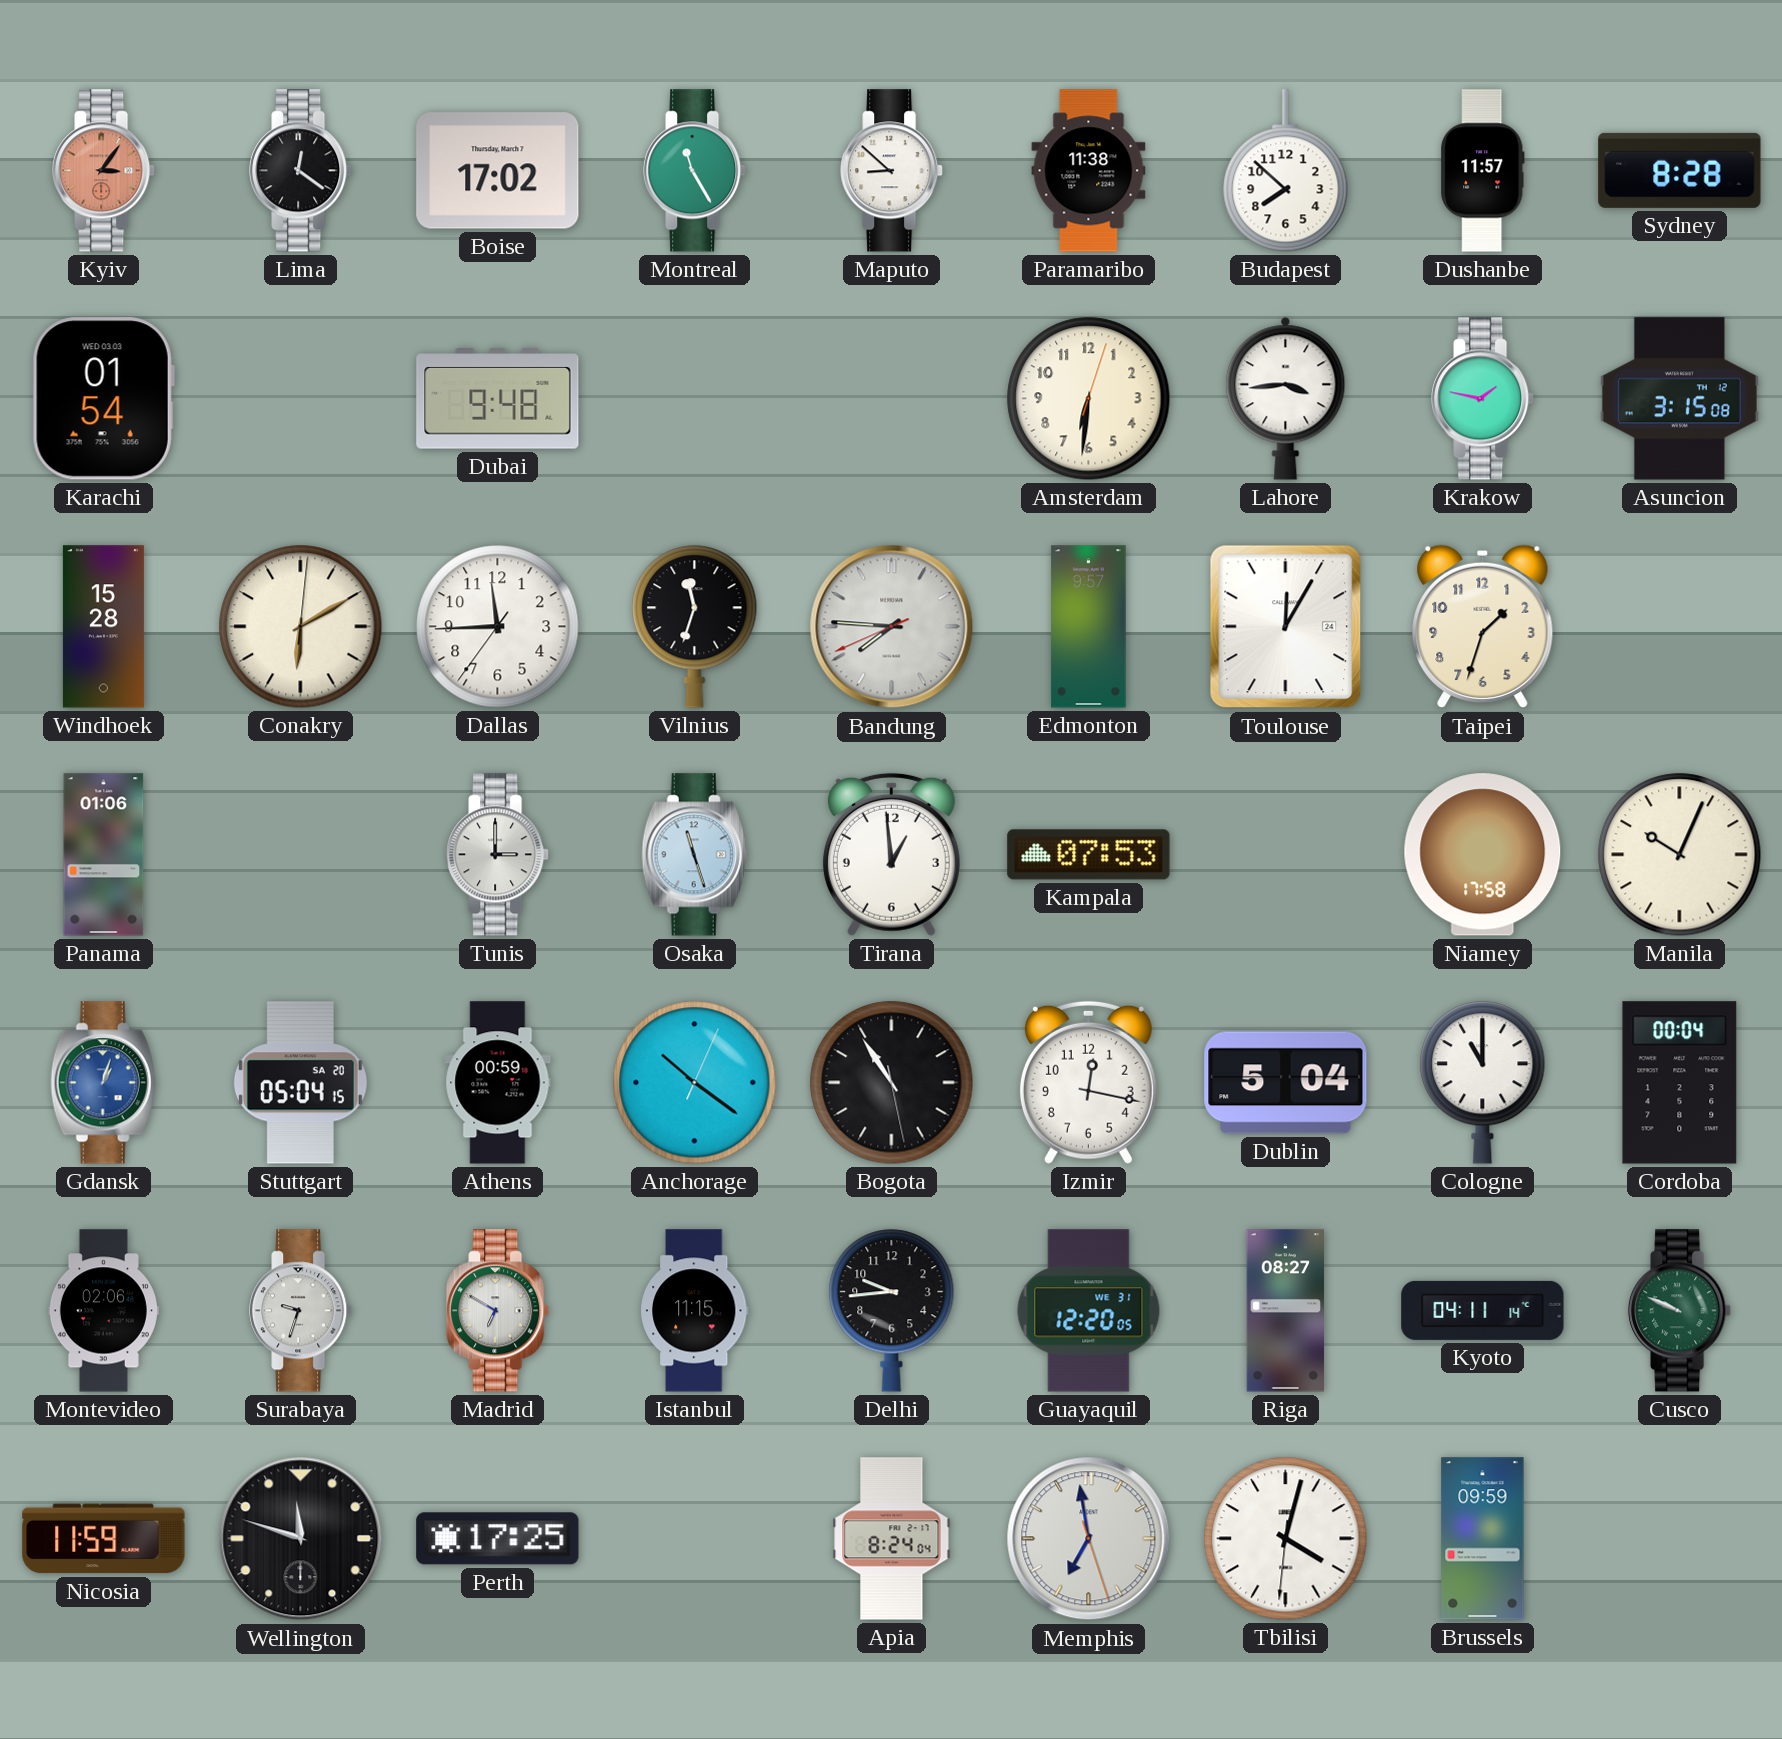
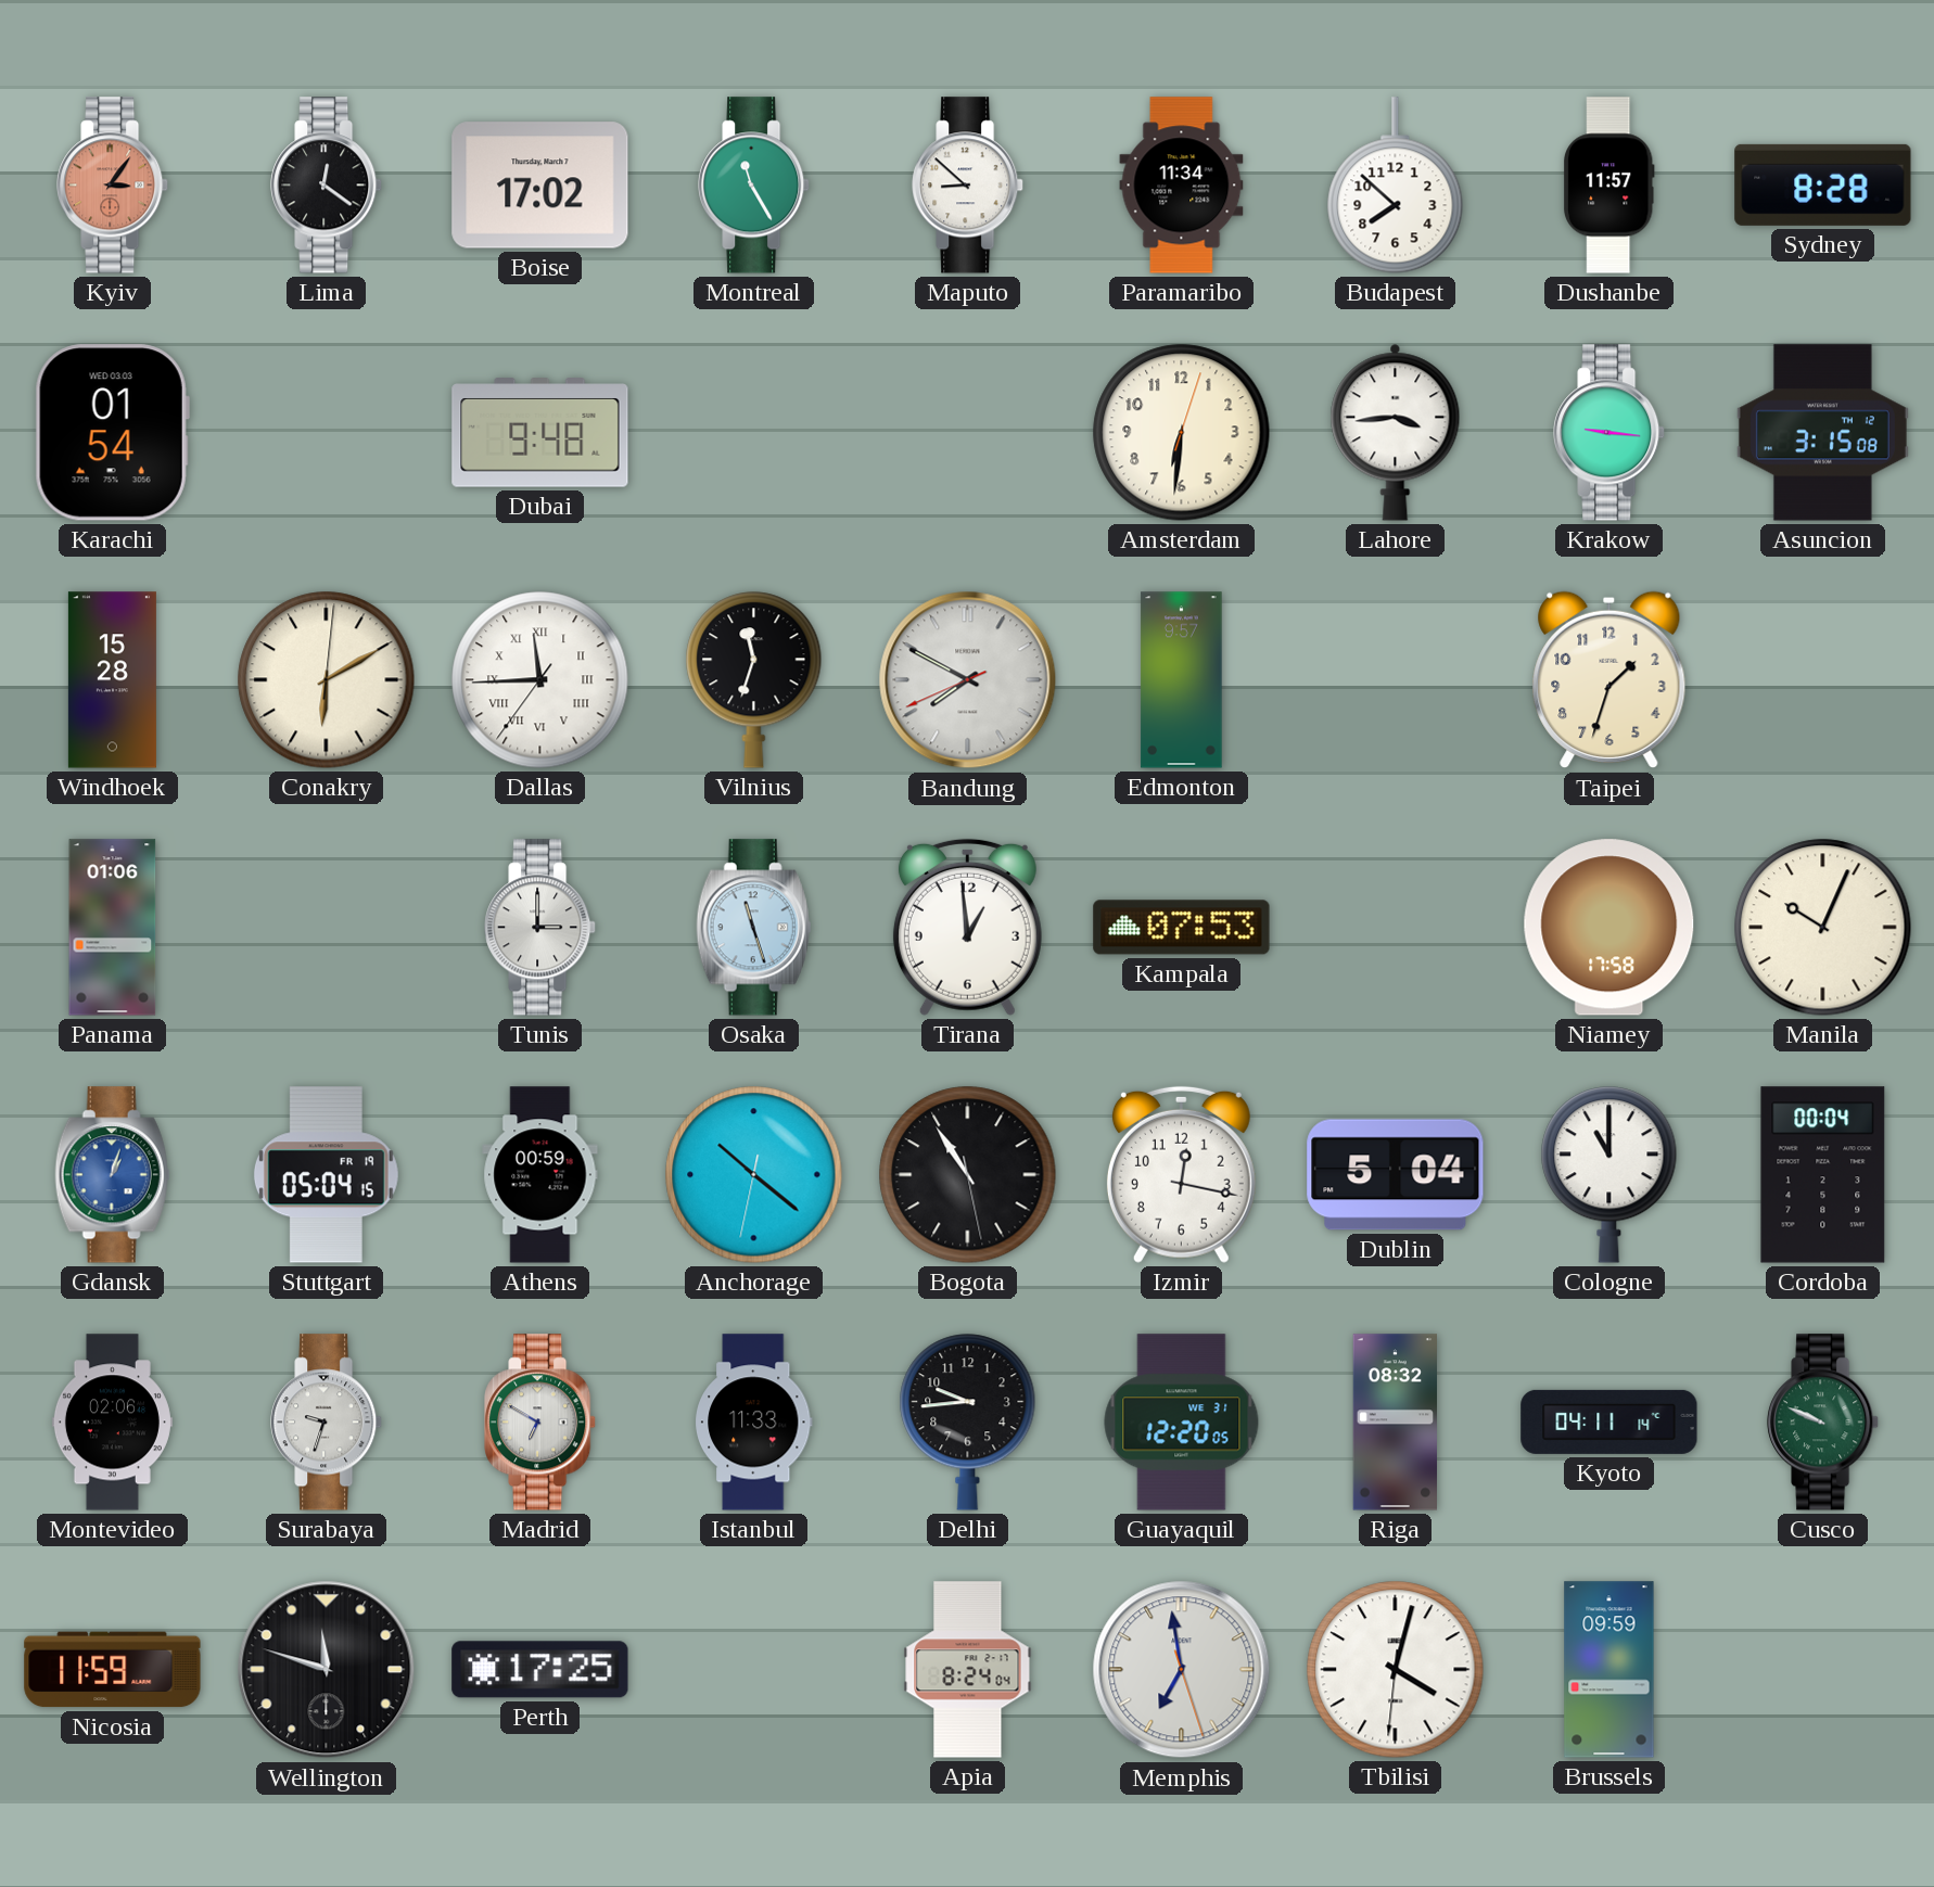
Paramaribo: 11:38 -> 11:34 (1182, 186)
Krakow: 1:47 -> 9:16 (1609, 433)
Dallas numerals: Arabic -> Roman (540, 680)
Bandung: 7:45 -> 7:49 (968, 680)
Toulouse: 12:05 -> none (1286, 627)
Stuttgart date: SA 20 -> FR 19 (326, 1175)
Anchorage: 10:21:04 -> 10:21:32 (754, 1175)
Istanbul: 11:15 -> 11:33 (753, 1423)
Riga: 08:27 -> 08:32 (1395, 1423)
